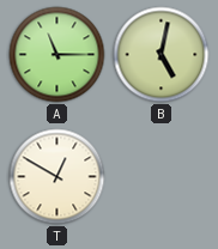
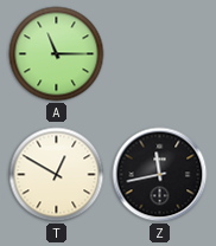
B: 5:02 -> none (162, 55)
Z: none -> 11:43 (160, 175)
